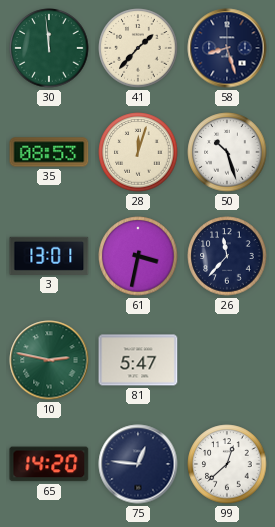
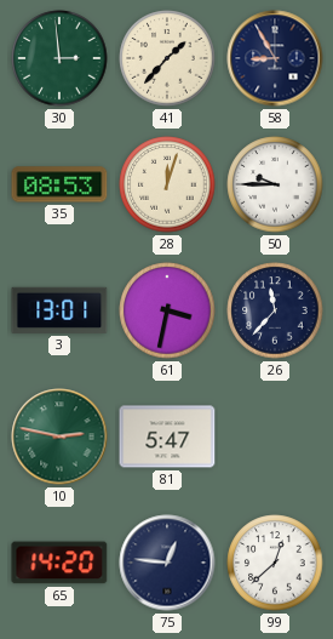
30: 11:59 -> 2:59 (59, 58)
58: 8:27 -> 8:55 (275, 58)
50: 10:27 -> 9:45 (275, 184)
